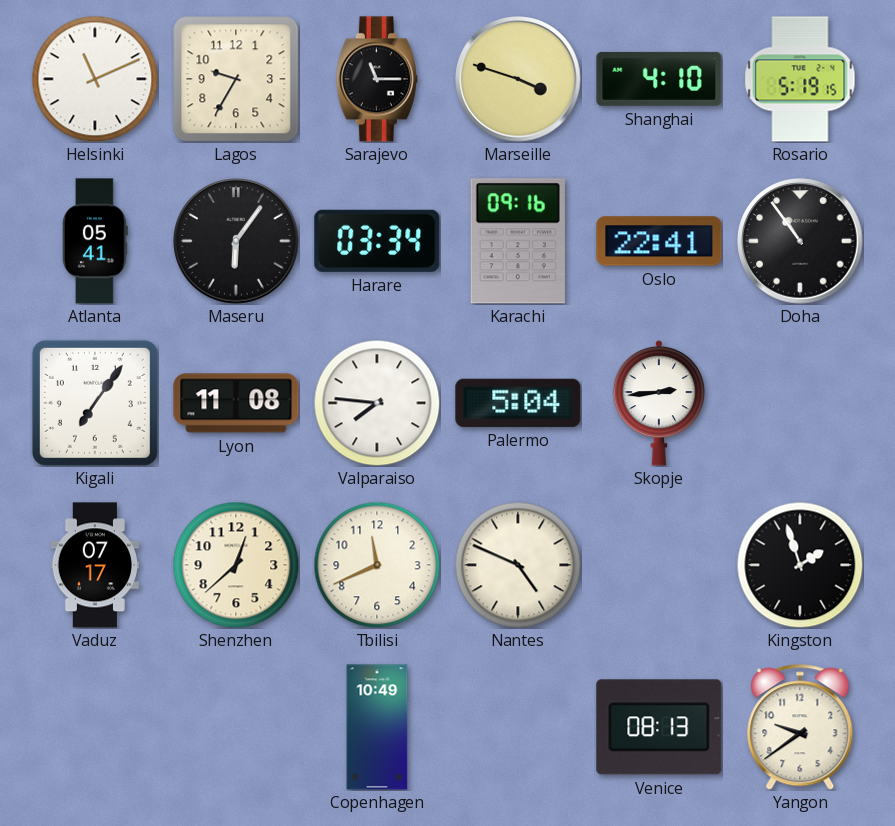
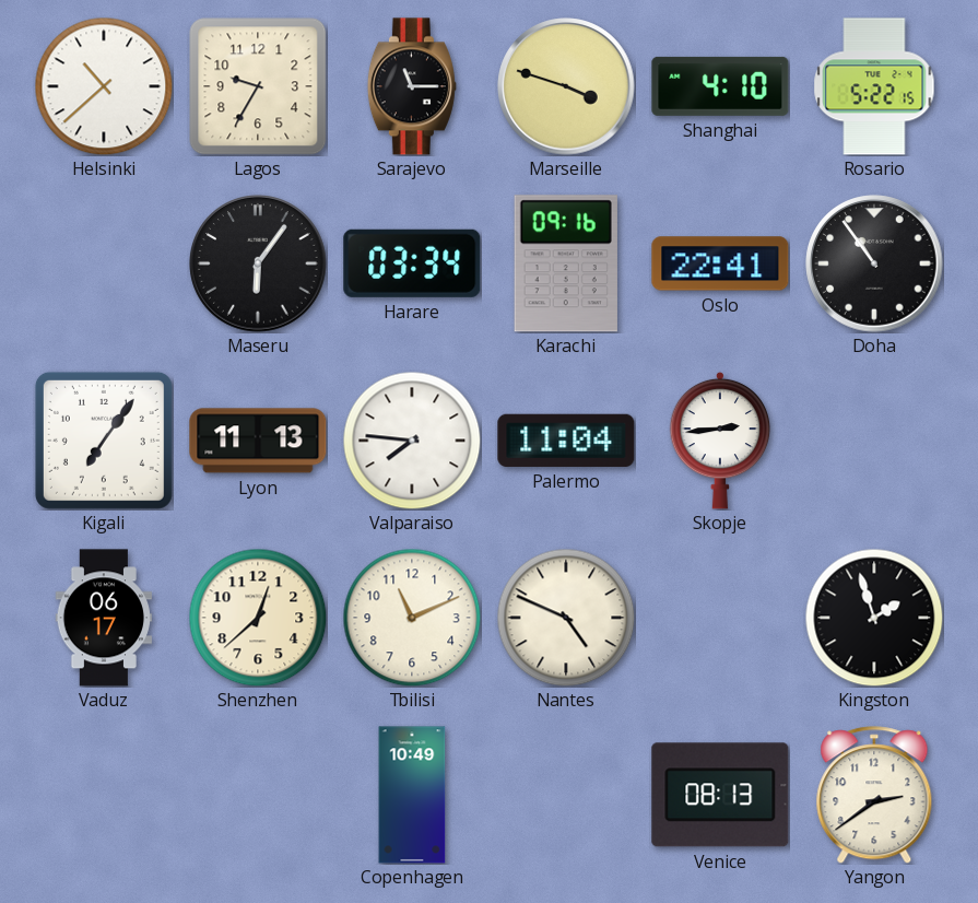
Helsinki: 11:11 -> 10:38 (104, 86)
Rosario: 5:19 -> 5:22 (874, 86)
Atlanta: 05:41 -> none (96, 241)
Lyon: 11:08 -> 11:13 (258, 441)
Palermo: 5:04 -> 11:04 (566, 441)
Vaduz: 07:17 -> 06:17 (104, 618)
Tbilisi: 11:41 -> 11:11 (412, 618)
Yangon: 9:39 -> 2:39 (874, 795)
